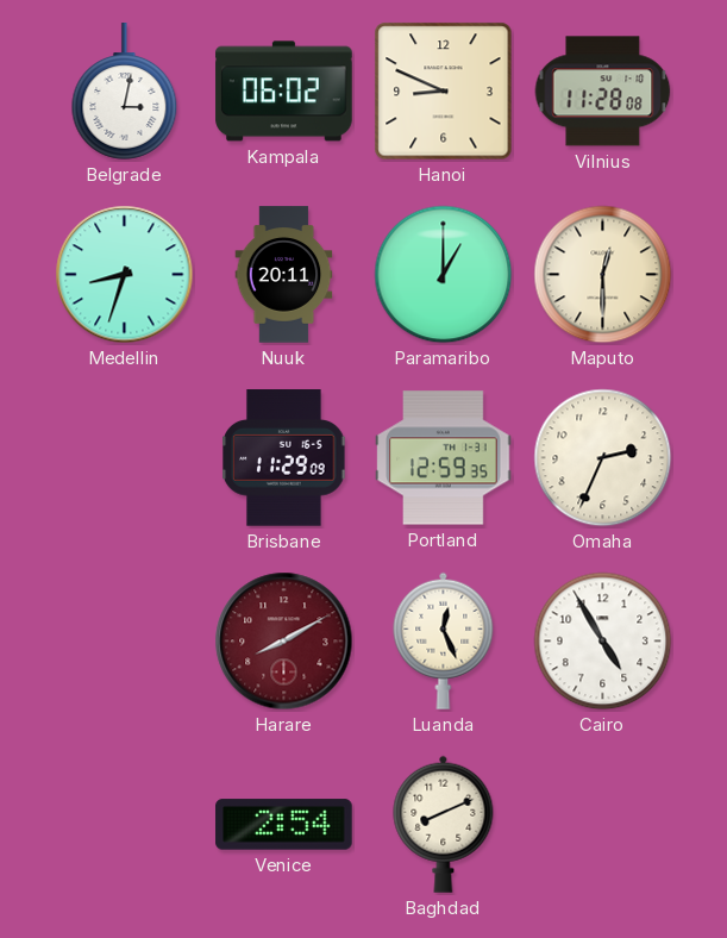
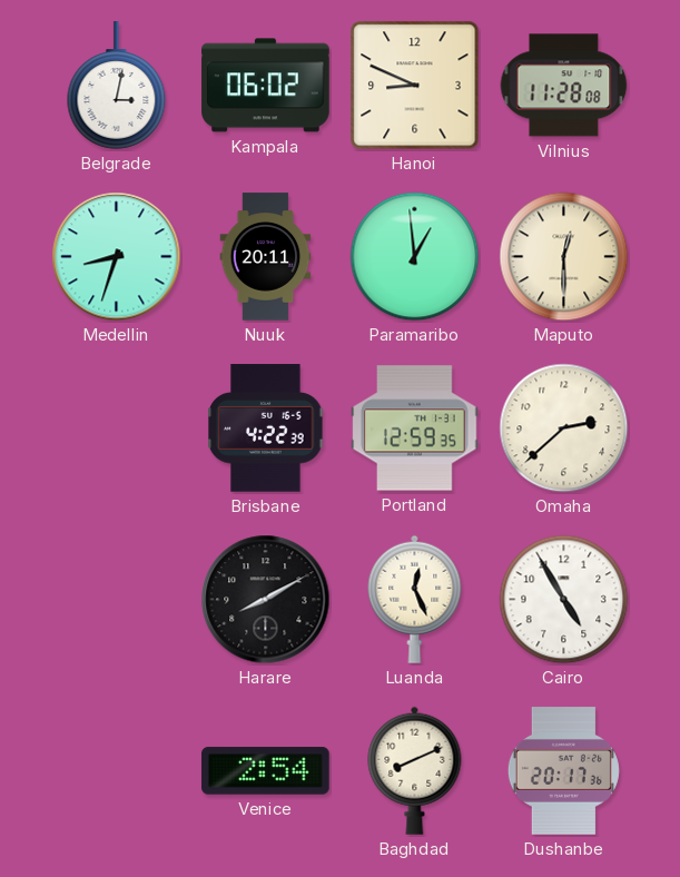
Paramaribo: 1:00 -> 12:59 (415, 257)
Brisbane: 11:29 -> 4:22 (266, 428)
Omaha: 2:34 -> 2:38 (564, 428)
Harare dial: burgundy -> black (266, 600)
Dushanbe: none -> 20:17 (563, 771)
